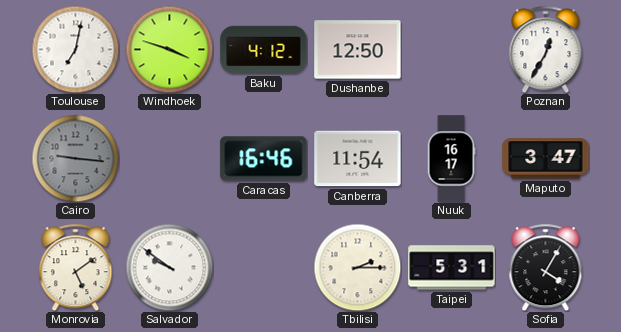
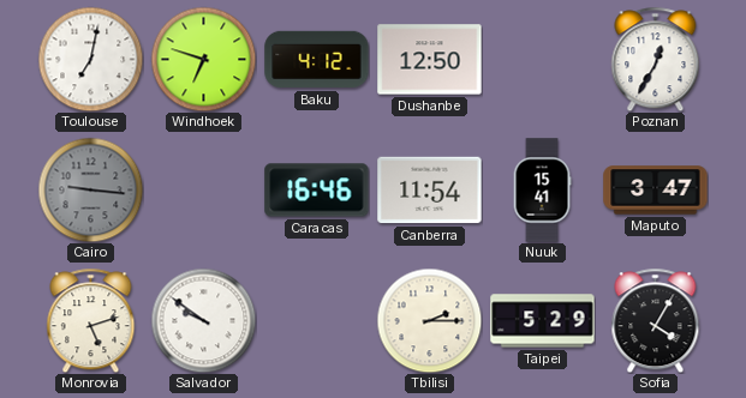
Windhoek: 3:48 -> 6:48 (203, 59)
Nuuk: 16:17 -> 15:41 (542, 191)
Monrovia: 5:09 -> 5:12 (91, 320)
Taipei: 5:31 -> 5:29 (543, 321)
